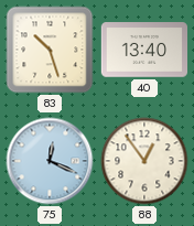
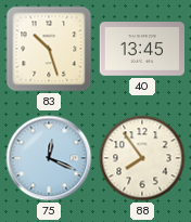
40: 13:40 -> 13:45 (142, 49)
88: 12:54 -> 7:54 (142, 158)
